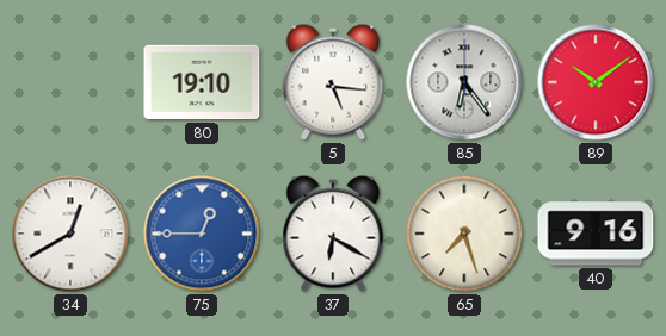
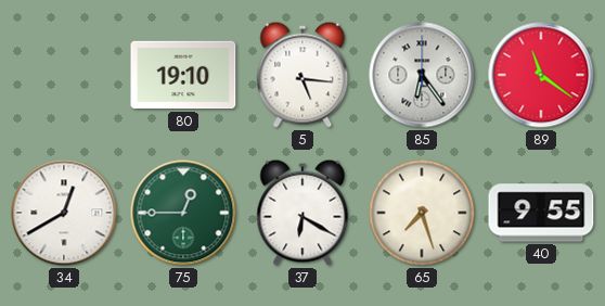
89: 10:09 -> 11:21 (541, 75)
75 dial: blue -> green (183, 213)
40: 9:16 -> 9:55 (541, 213)
